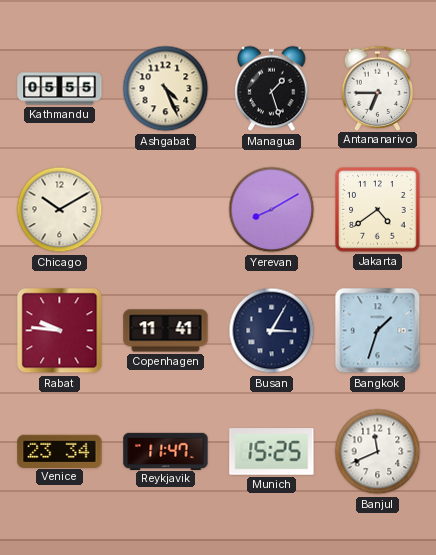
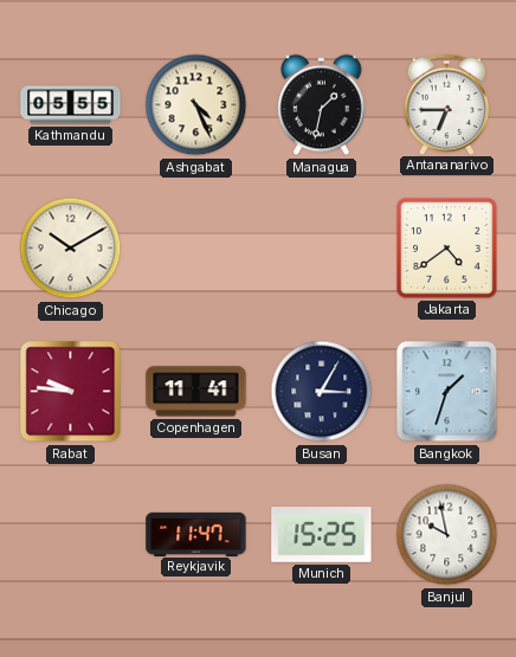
Managua: 1:27 -> 1:32 (322, 105)
Yerevan: 8:10 -> none (272, 210)
Venice: 23:34 -> none (60, 451)
Banjul: 11:41 -> 9:58 (447, 535)
